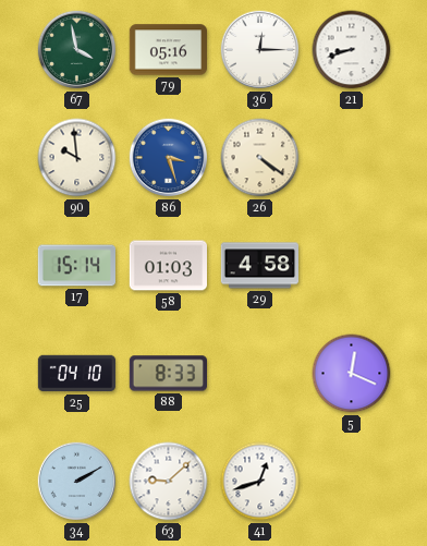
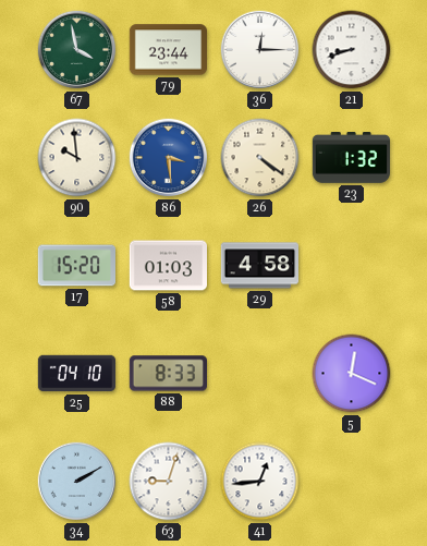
79: 05:16 -> 23:44 (168, 50)
86: 3:27 -> 3:29 (169, 158)
23: none -> 1:32 (352, 158)
17: 15:14 -> 15:20 (76, 266)
63: 9:08 -> 9:03 (169, 482)
41: 12:42 -> 12:44 (260, 482)
